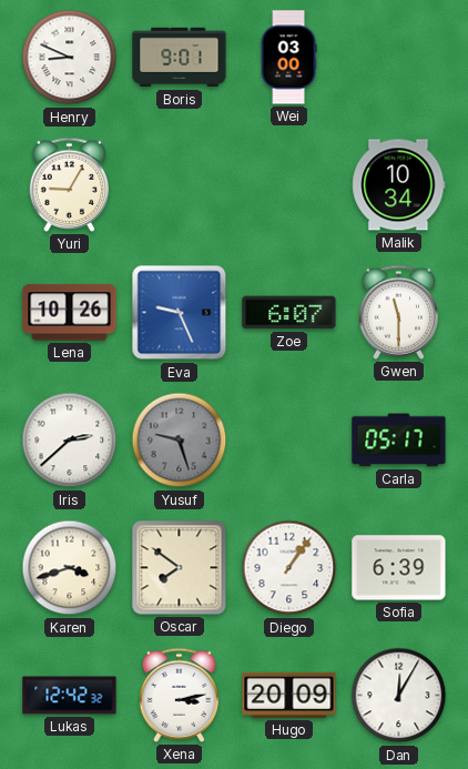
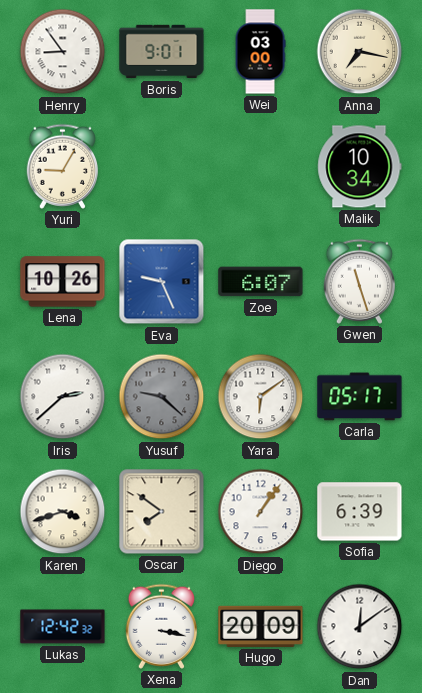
Henry: 8:49 -> 8:54 (63, 52)
Anna: none -> 7:17 (360, 52)
Gwen: 11:30 -> 11:27 (359, 281)
Yusuf: 9:27 -> 9:22 (162, 397)
Yara: none -> 6:09 (261, 397)
Xena: 3:13 -> 3:17 (161, 626)
Dan: 12:05 -> 12:09 (360, 627)
